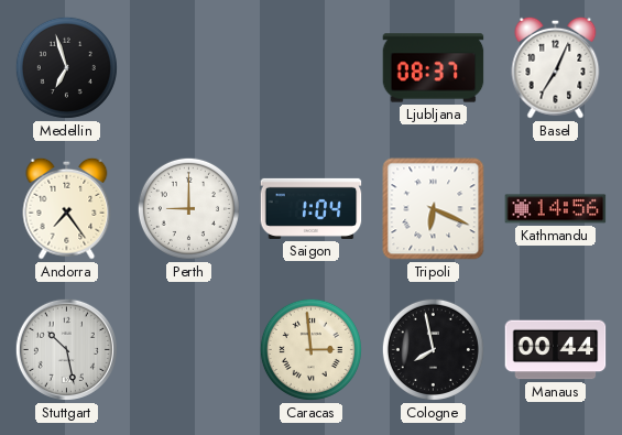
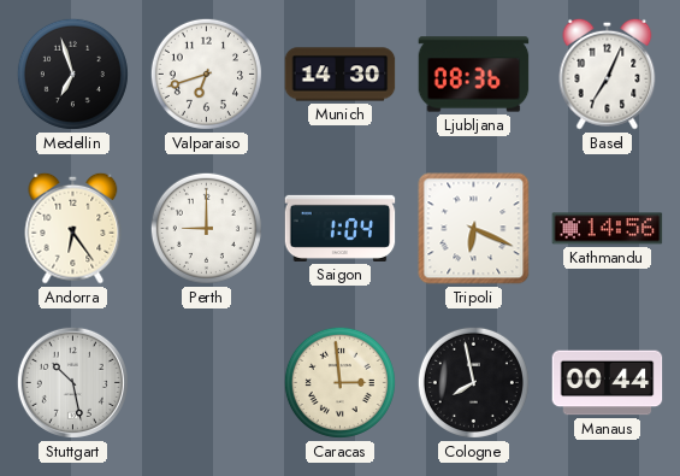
Valparaiso: none -> 6:42 (206, 74)
Munich: none -> 14:30 (341, 75)
Ljubljana: 08:37 -> 08:36 (474, 75)
Andorra: 7:24 -> 6:24 (73, 228)
